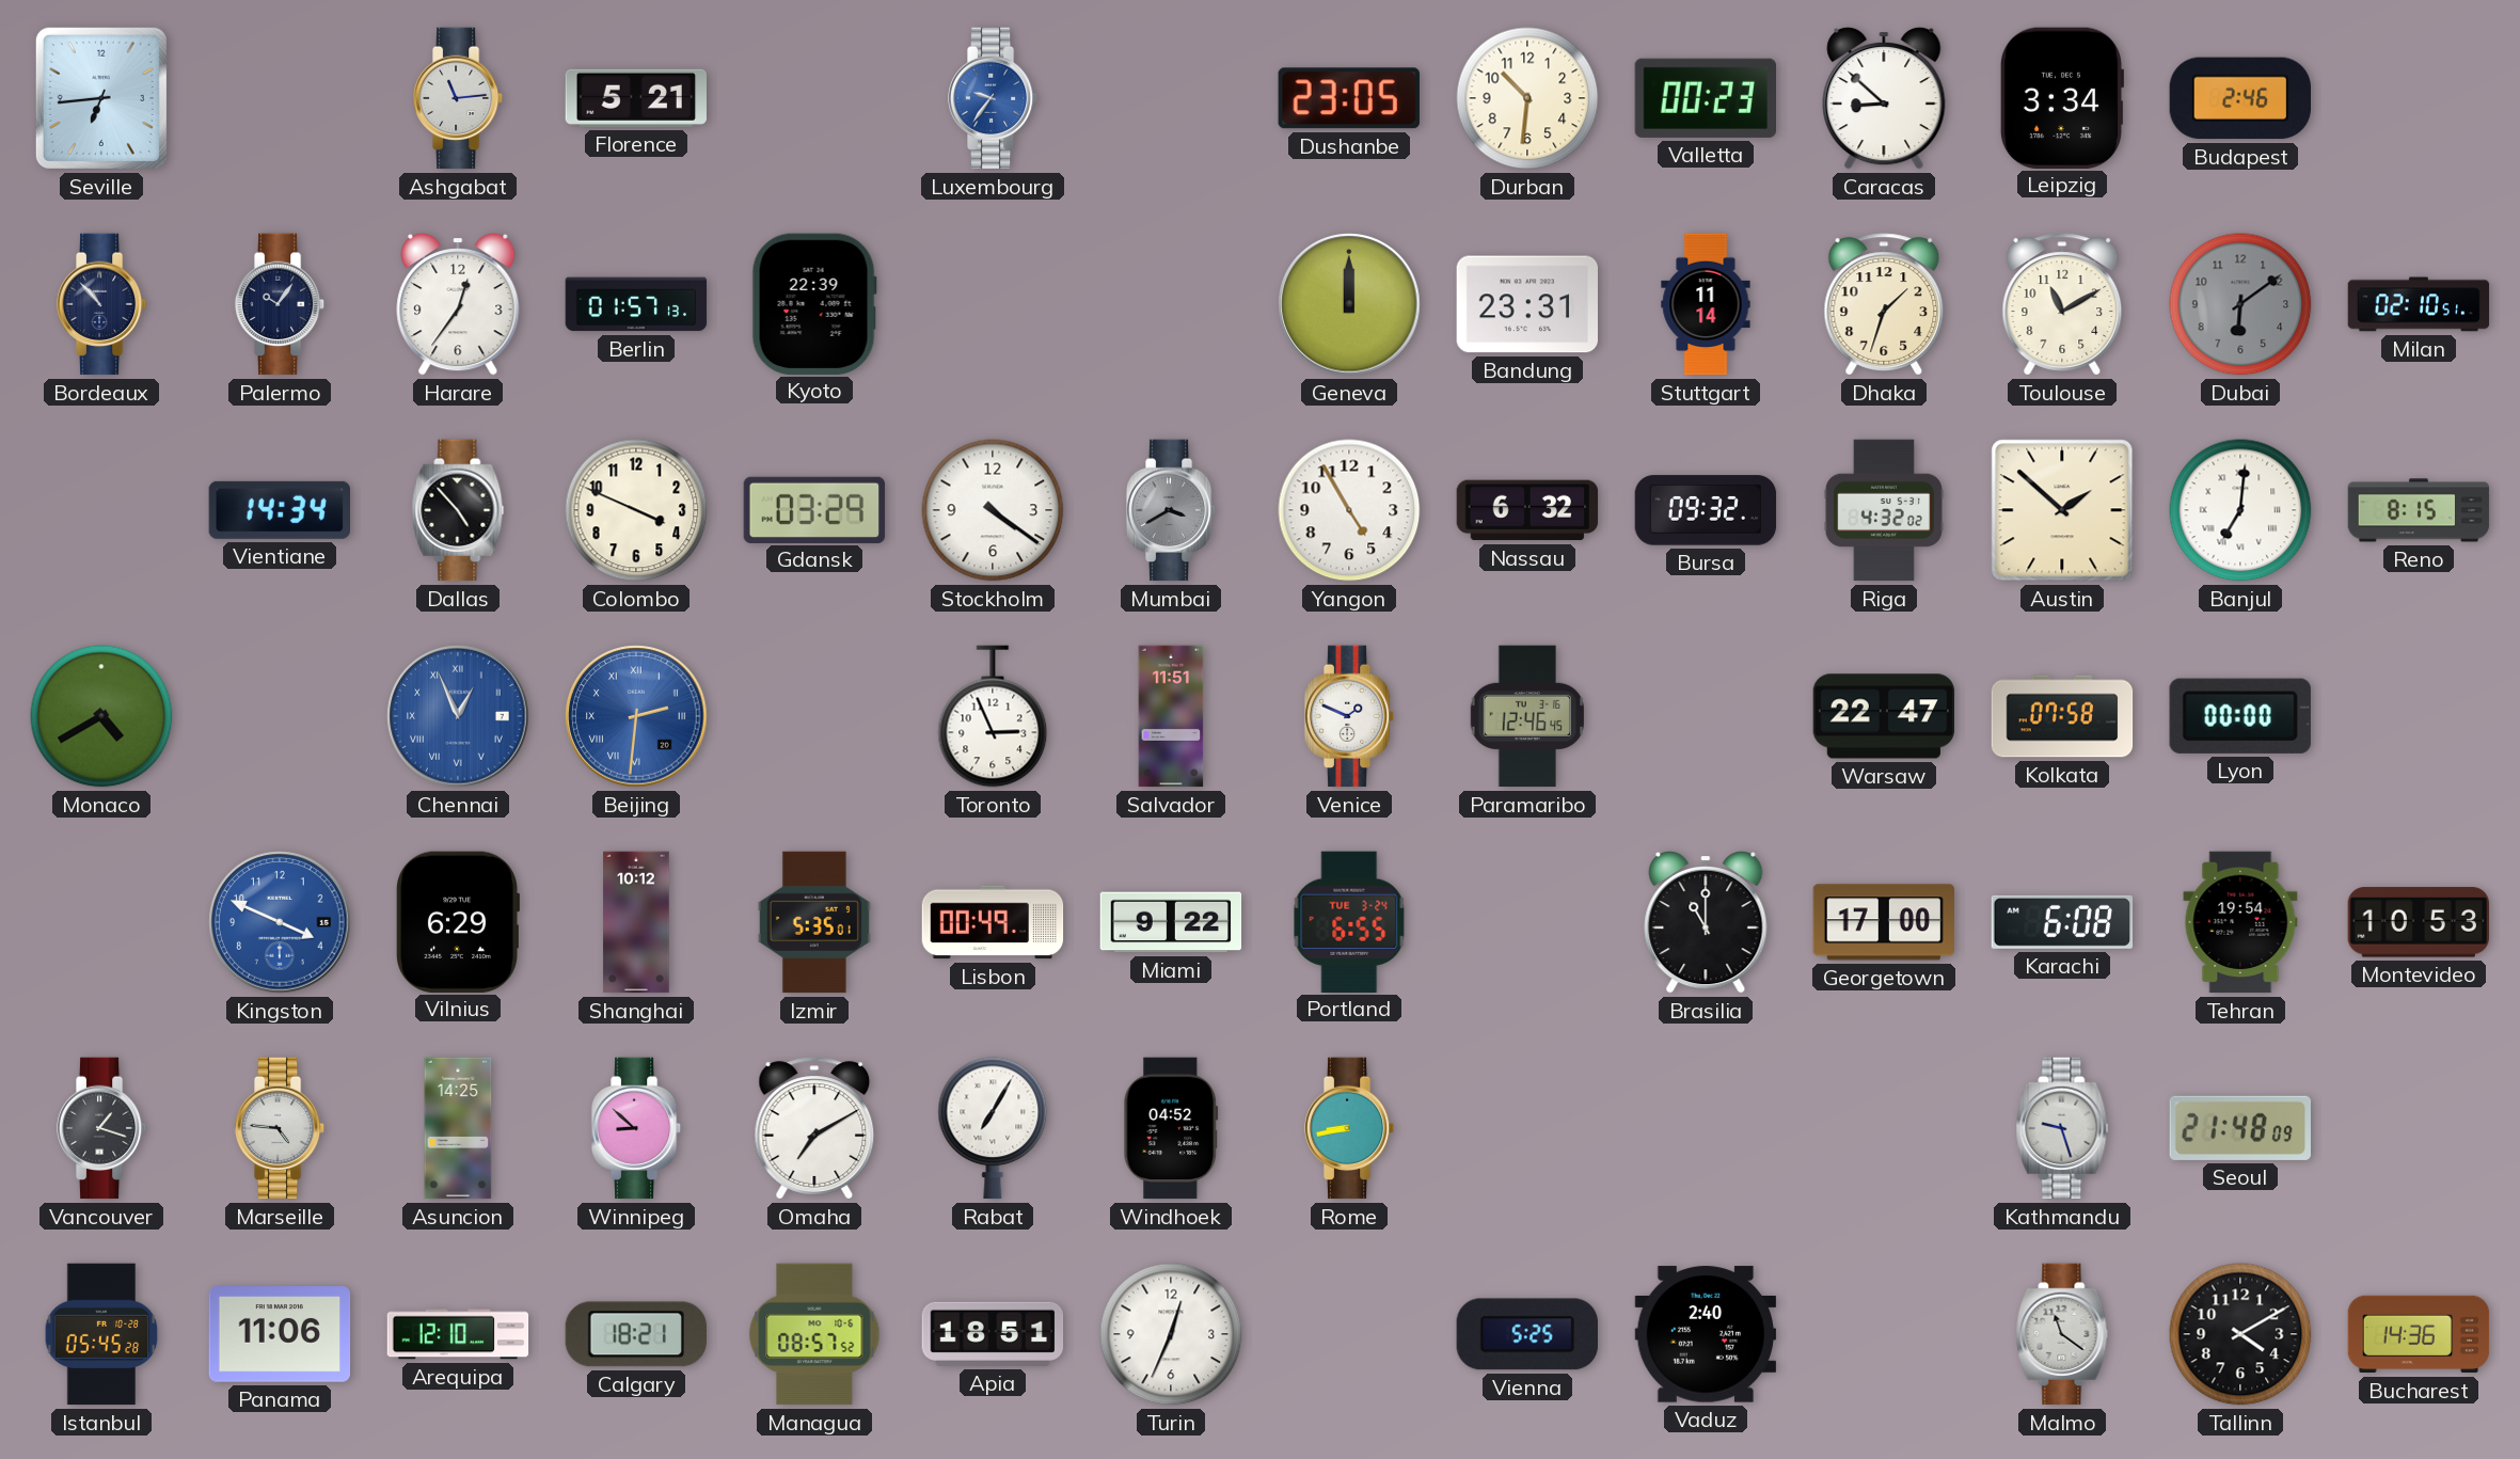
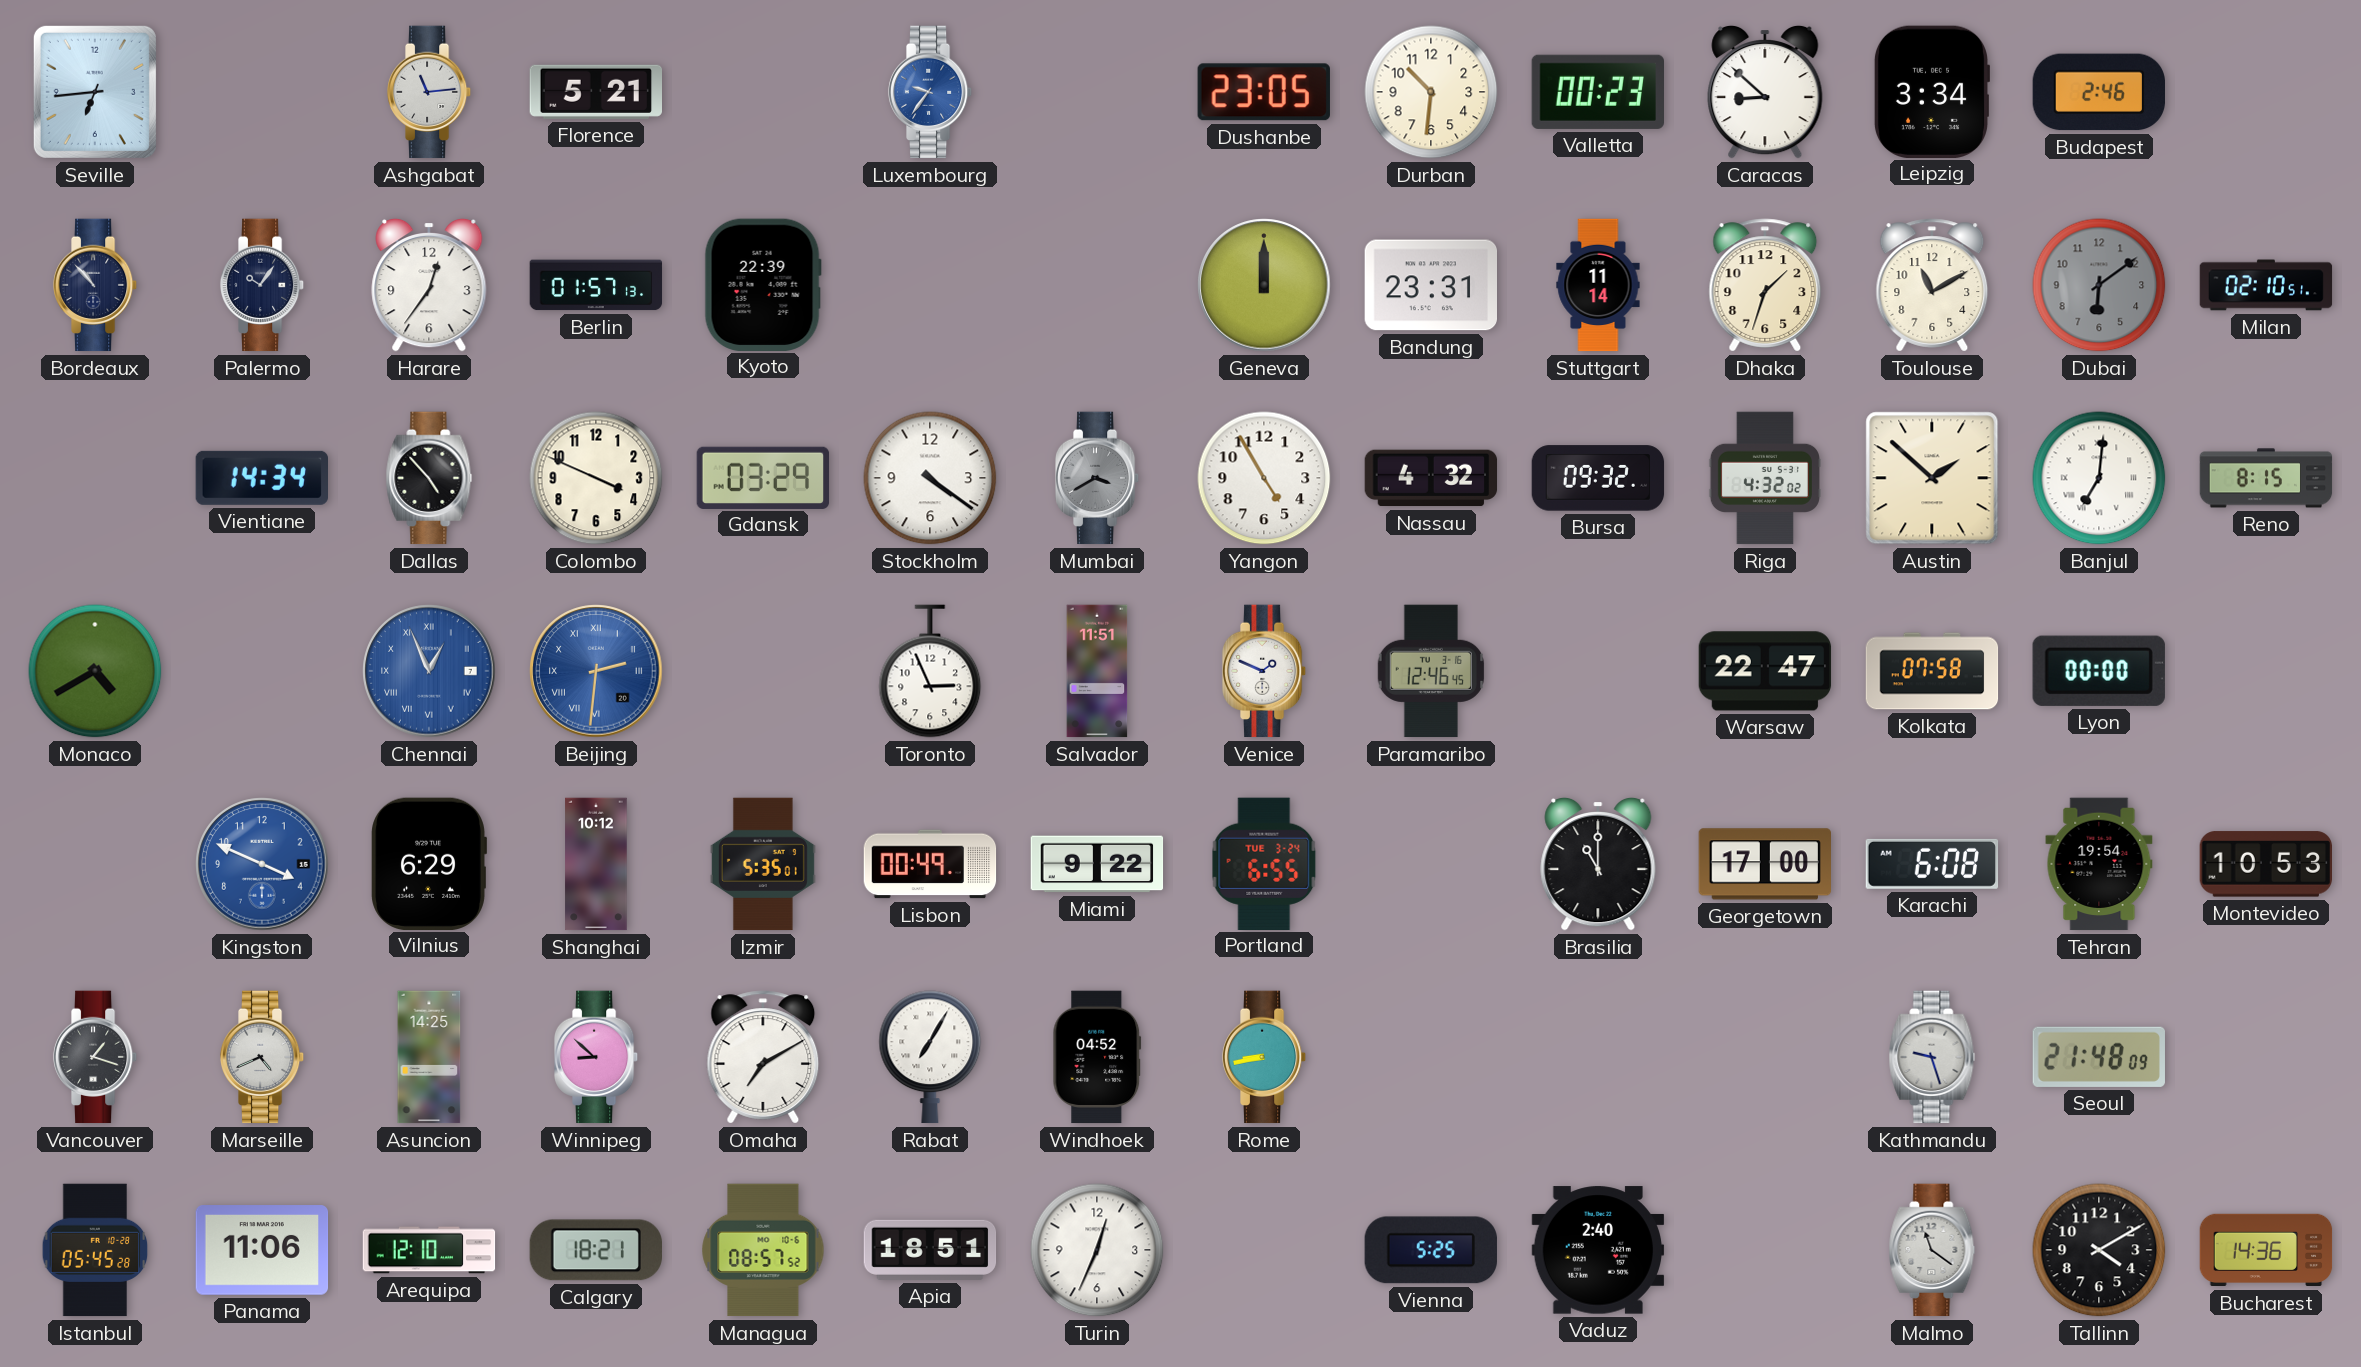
Nassau: 6:32 -> 4:32 (1431, 478)
Marseille: 4:46 -> 4:41 (262, 1057)
